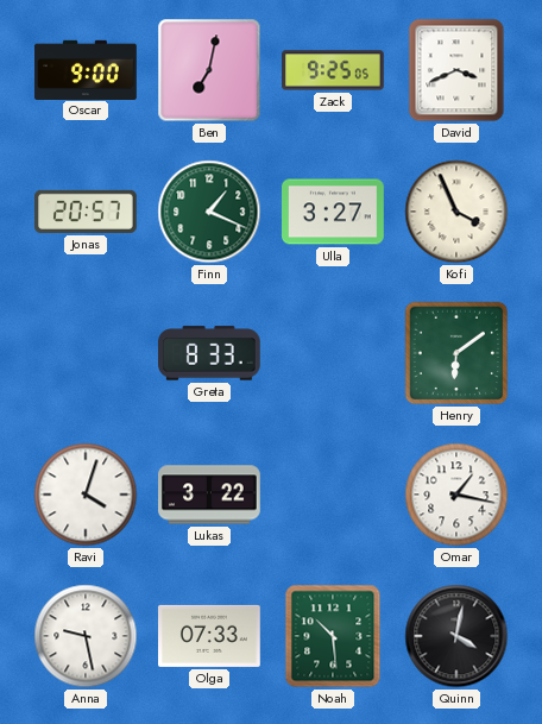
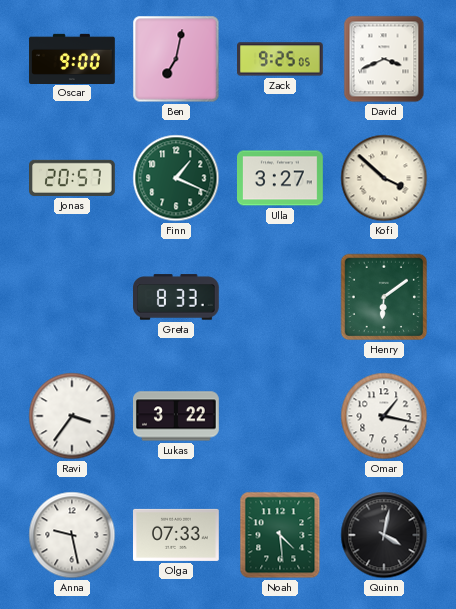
Kofi: 3:56 -> 3:52 (384, 178)
Ravi: 4:03 -> 3:36 (72, 416)
Noah: 10:29 -> 4:29 (280, 535)
